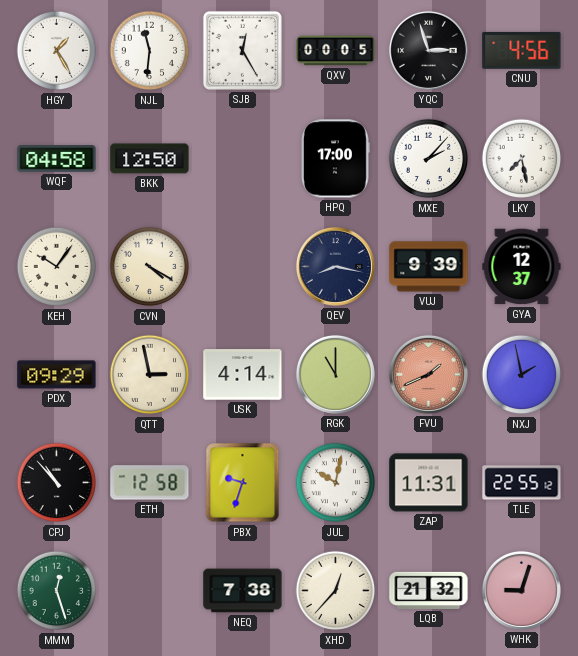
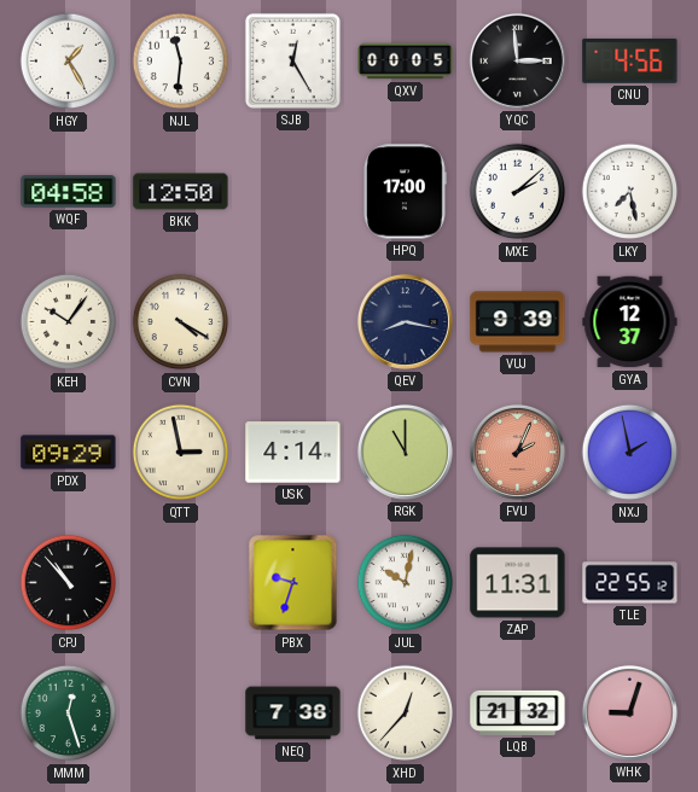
YQC: 2:57 -> 2:59 (517, 60)
MXE: 2:07 -> 2:08 (518, 192)
FVU: 1:41 -> 2:04 (517, 452)
ETH: 12:58 -> none (150, 483)
